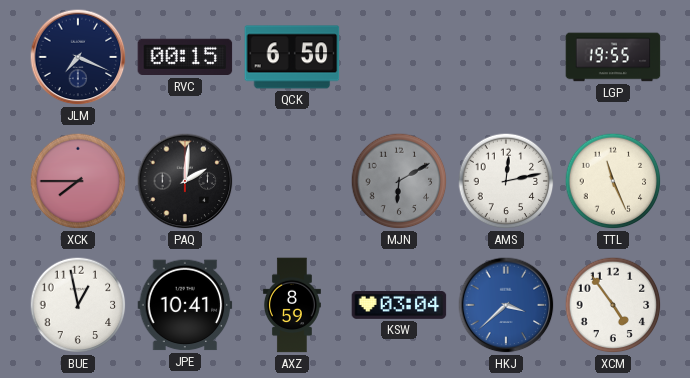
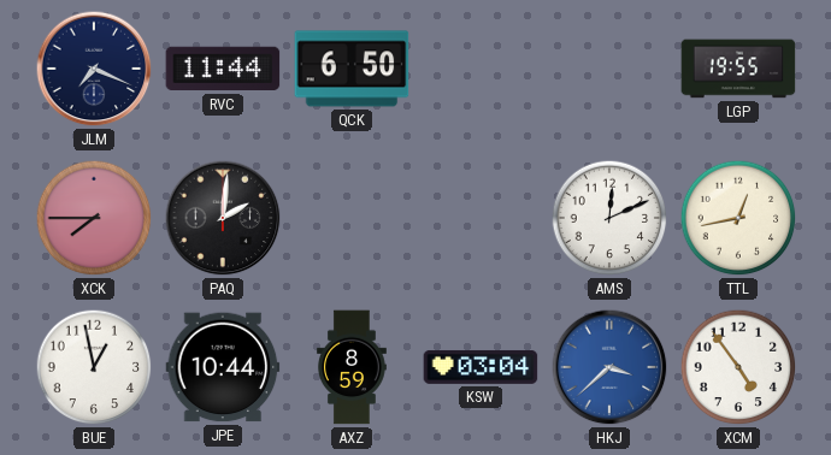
RVC: 00:15 -> 11:44 (223, 69)
MJN: 6:10 -> none (399, 181)
AMS: 12:13 -> 12:11 (609, 218)
TTL: 11:26 -> 12:43 (738, 218)
JPE: 10:41 -> 10:44 (223, 367)
